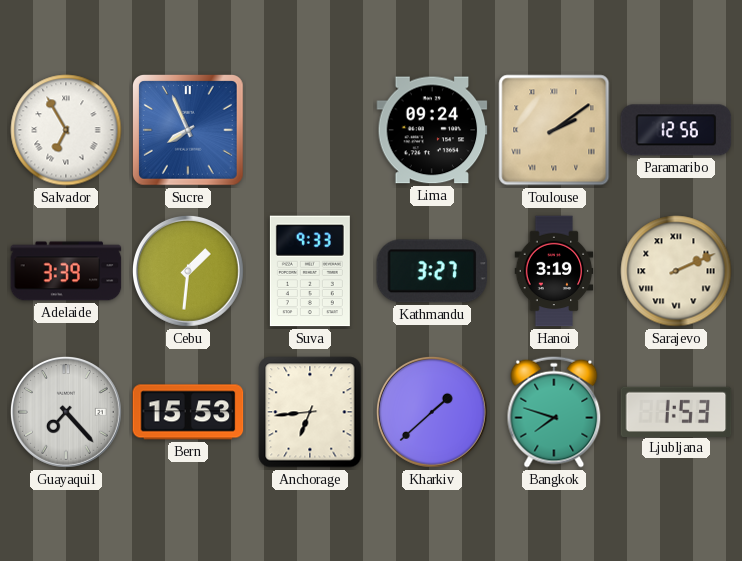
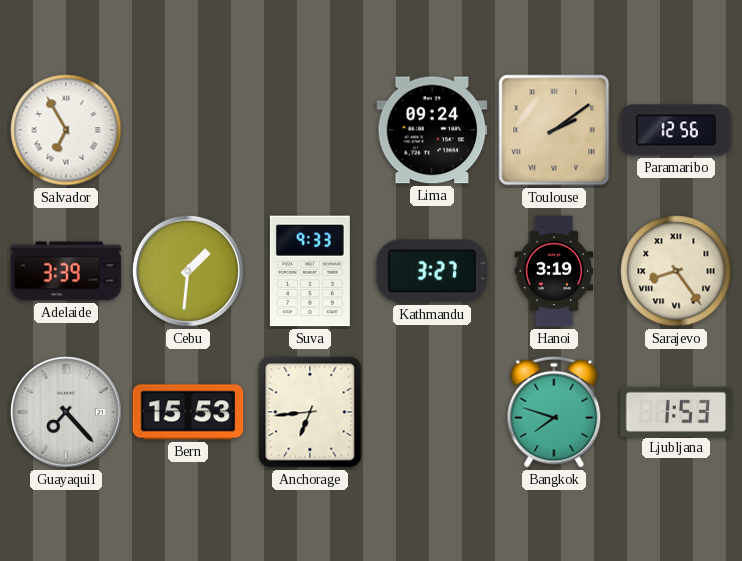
Sucre: 7:56 -> none (189, 131)
Sarajevo: 2:11 -> 8:24 (676, 271)
Kharkiv: 1:38 -> none (432, 412)
